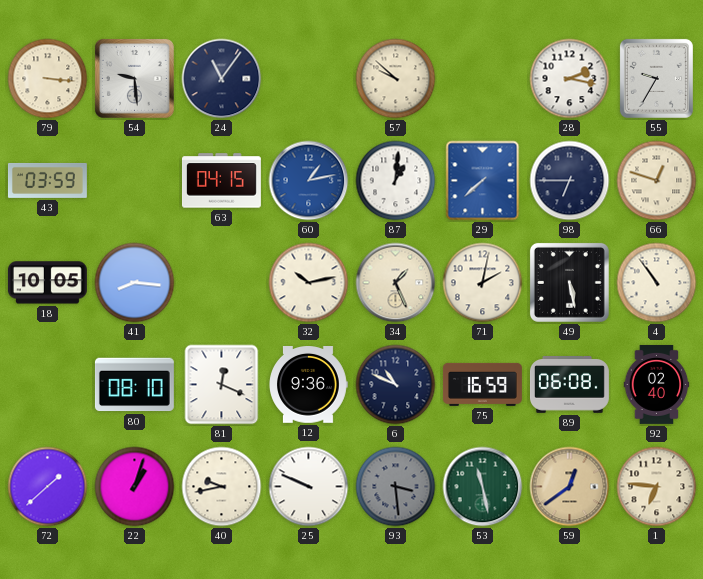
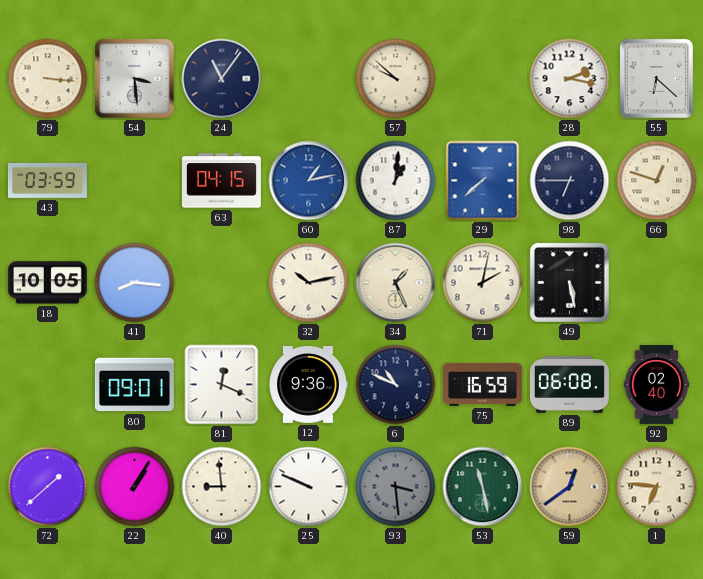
54: 9:29 -> 3:29 (134, 78)
55: 9:35 -> 6:22 (656, 78)
4: 10:54 -> none (657, 283)
80: 08:10 -> 09:01 (134, 385)
22: 1:03 -> 1:05 (135, 487)
40: 9:43 -> 8:59 (222, 487)
